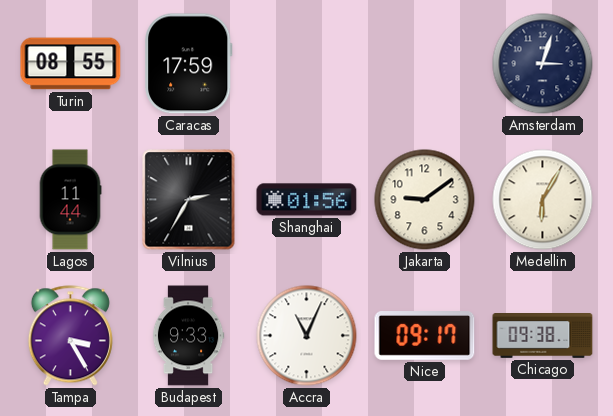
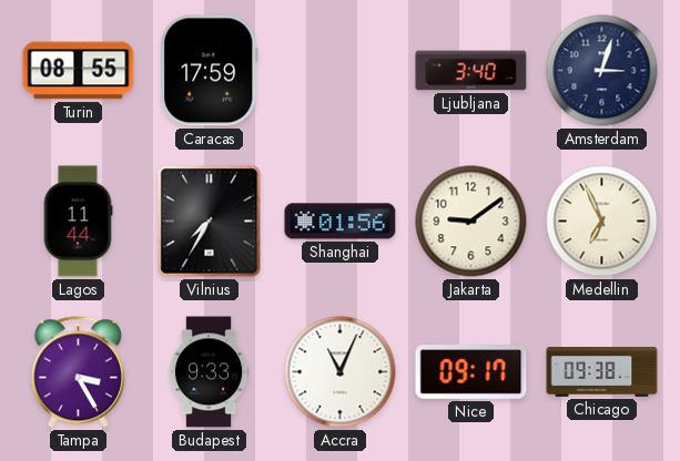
Ljubljana: none -> 3:40 (471, 71)
Vilnius: 2:35 -> 7:35 (210, 222)
Medellin: 6:05 -> 6:56 (602, 222)
